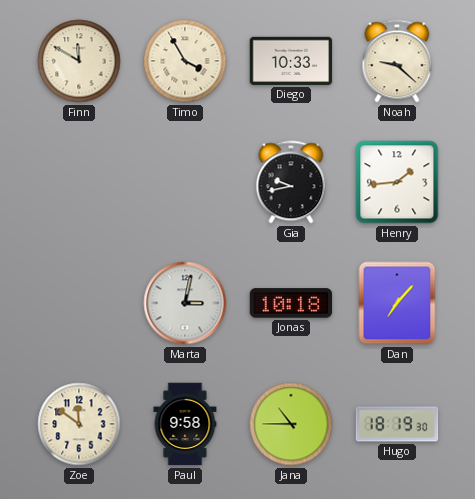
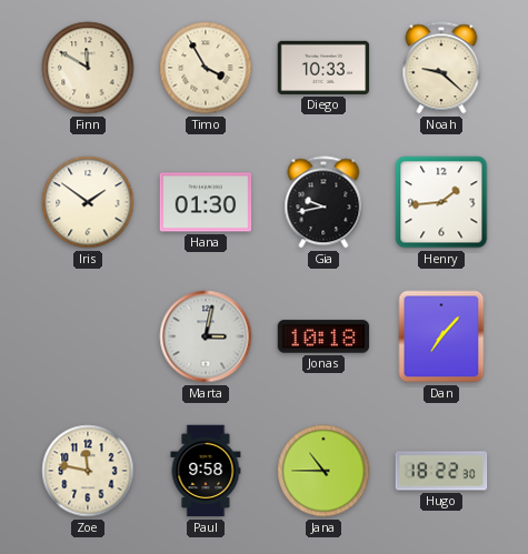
Iris: none -> 1:51 (88, 202)
Hana: none -> 01:30 (206, 202)
Zoe: 11:51 -> 11:47 (88, 471)
Hugo: 18:19 -> 18:22 (441, 471)
